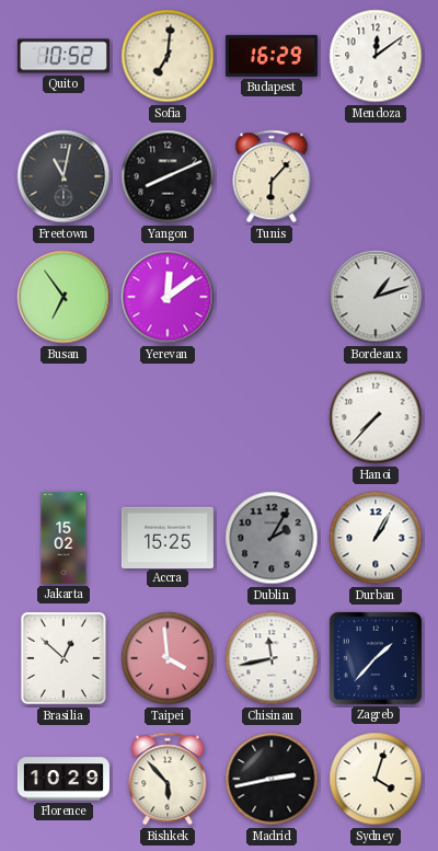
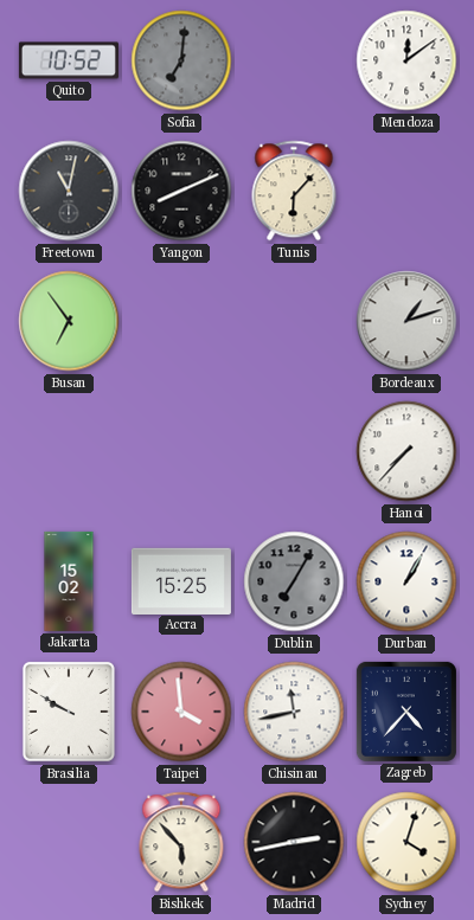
Sofia dial: cream -> grey (181, 60)
Budapest: 16:29 -> none (272, 56)
Yerevan: 12:09 -> none (168, 297)
Dublin: 2:05 -> 7:05 (294, 581)
Brasilia: 12:52 -> 9:50 (69, 712)
Zagreb: 1:37 -> 4:37 (406, 712)
Florence: 10:29 -> none (64, 779)
